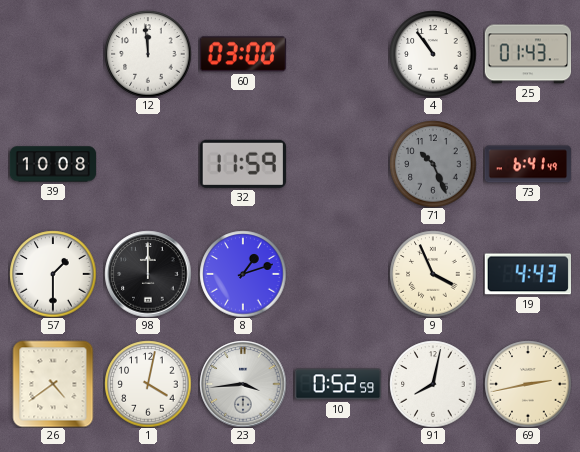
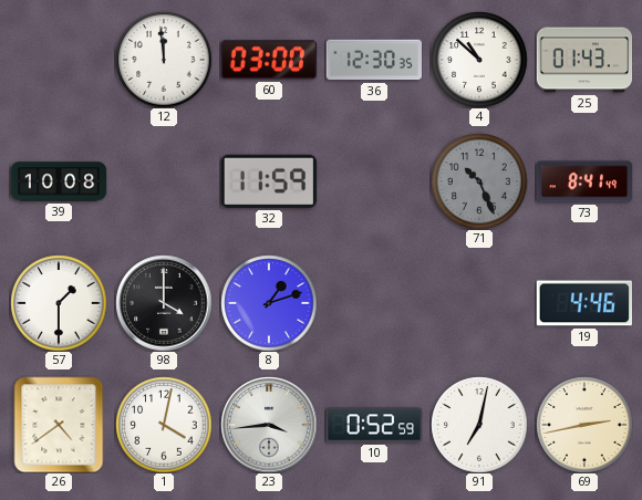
36: none -> 12:30 (373, 60)
4: 10:54 -> 10:52 (479, 60)
73: 6:41 -> 8:41 (584, 181)
98: 12:00 -> 4:00 (164, 303)
9: 3:56 -> none (433, 274)
19: 4:43 -> 4:46 (583, 303)
91: 8:02 -> 7:02 (479, 425)
